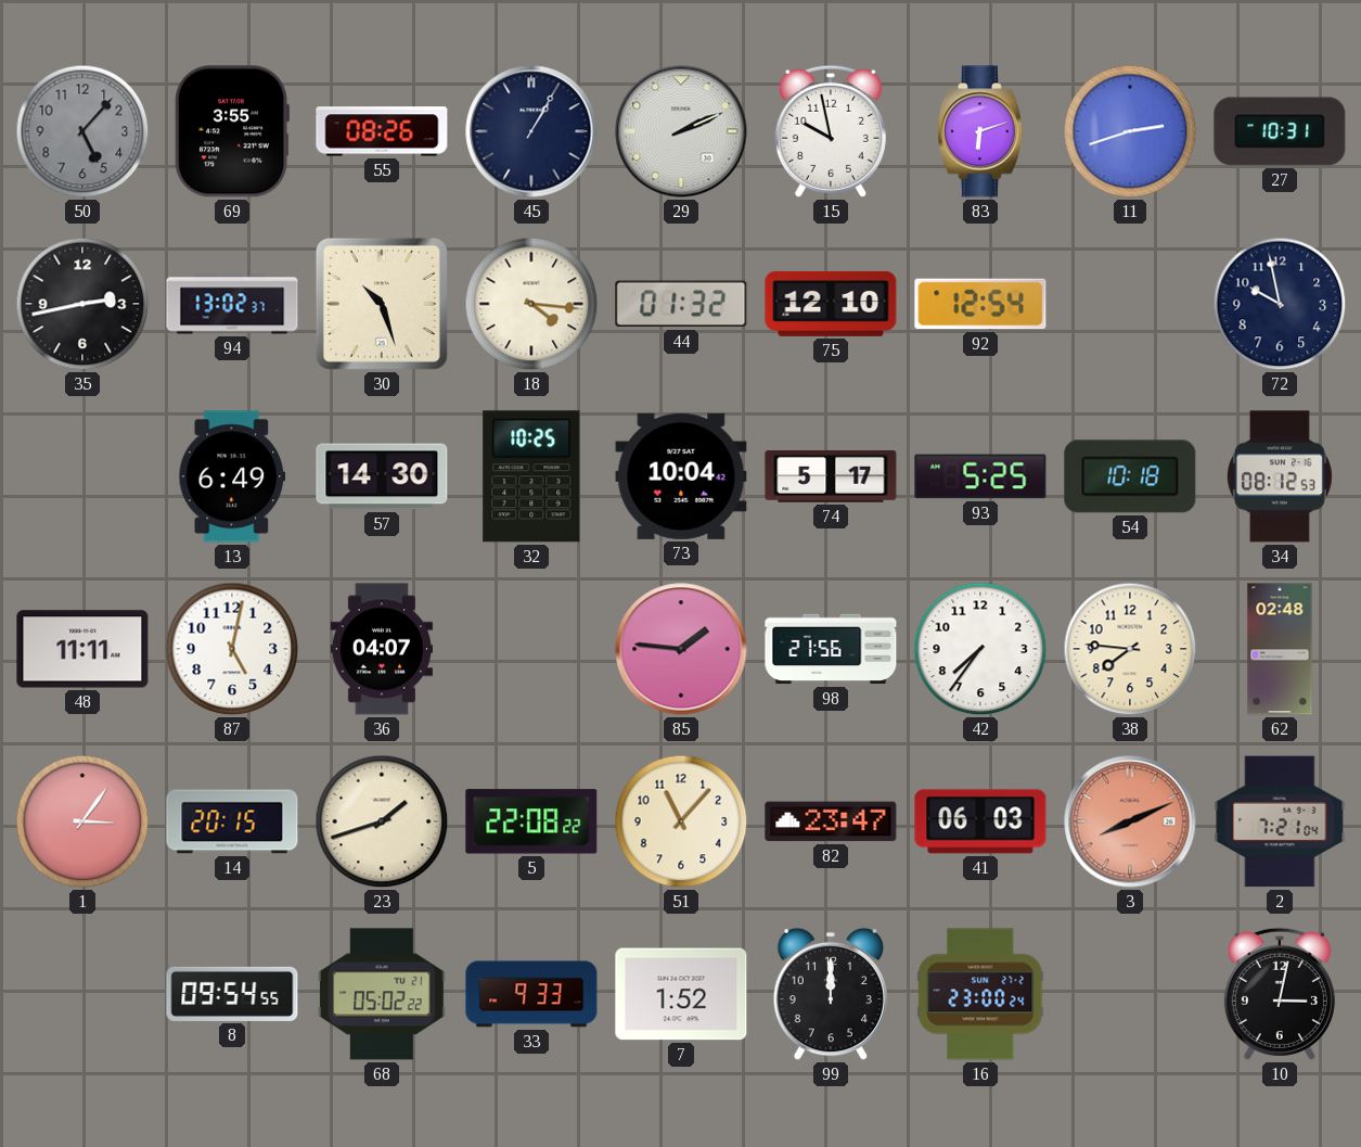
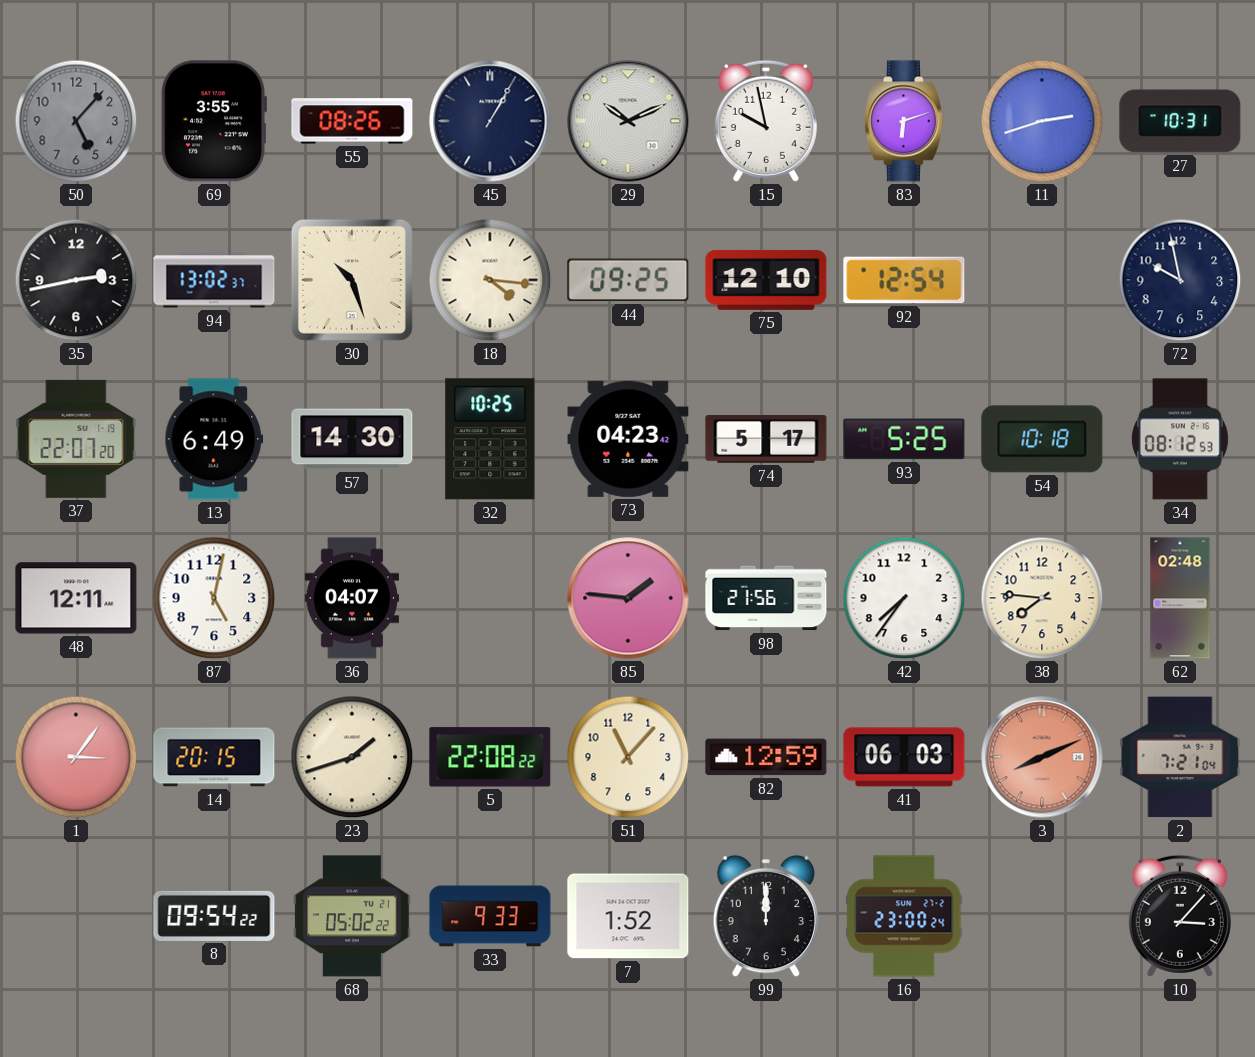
29: 2:11 -> 10:11 (628, 121)
44: 01:32 -> 09:25 (628, 280)
37: none -> 22:07 (76, 439)
73: 10:04 -> 04:23 (628, 439)
48: 11:11 -> 12:11 (76, 598)
82: 23:47 -> 12:59 (766, 757)
8: 09:54:55 -> 09:54:22 (214, 916)
10: 3:02 -> 3:07 (1180, 916)
